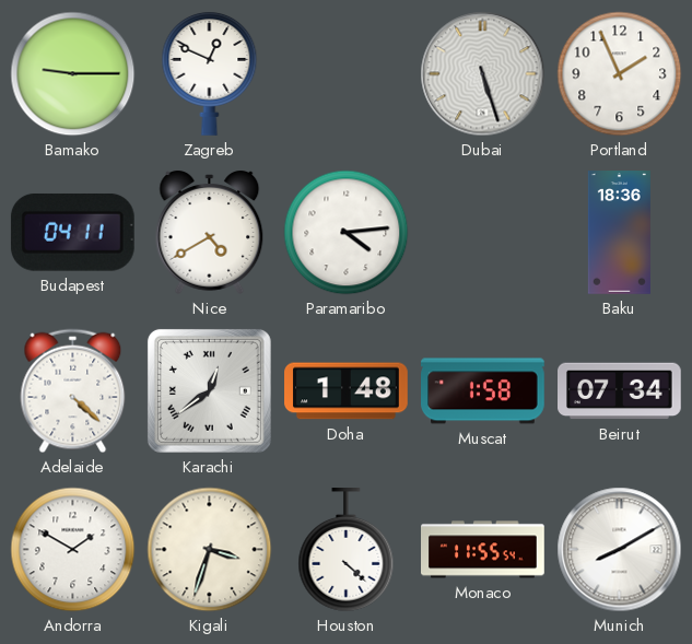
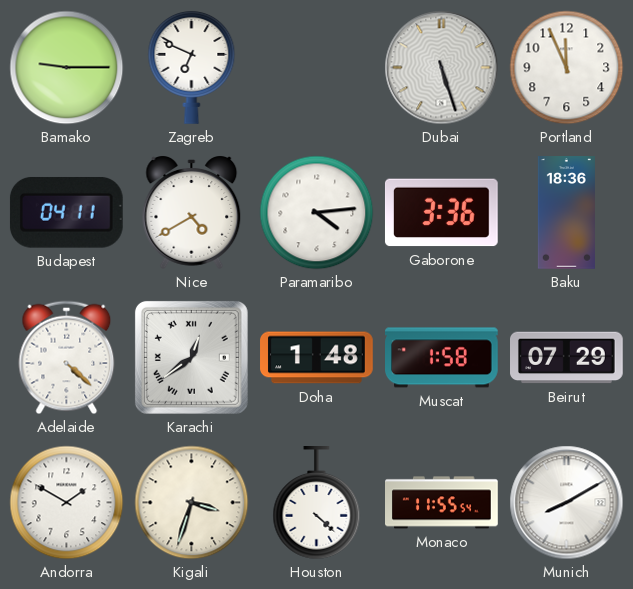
Zagreb: 12:49 -> 6:49 (192, 67)
Portland: 1:56 -> 11:56 (567, 68)
Gaborone: none -> 3:36 (441, 213)
Beirut: 07:34 -> 07:29 (567, 358)
